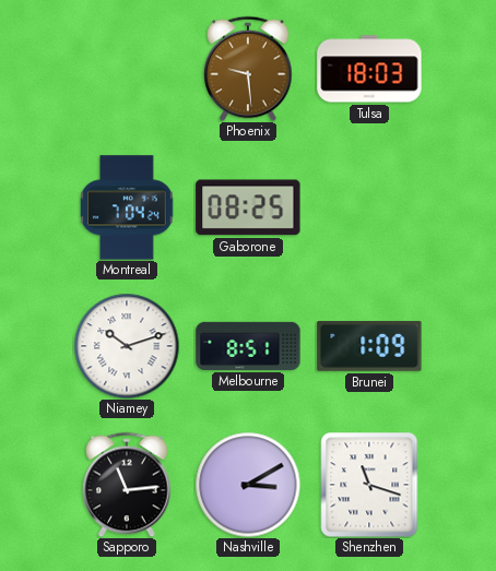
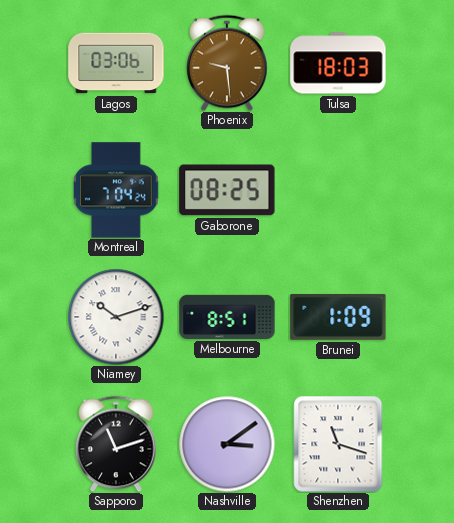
Lagos: none -> 03:06 (116, 63)
Sapporo: 11:14 -> 11:12 (116, 444)
Nashville: 3:10 -> 3:09 (227, 444)
